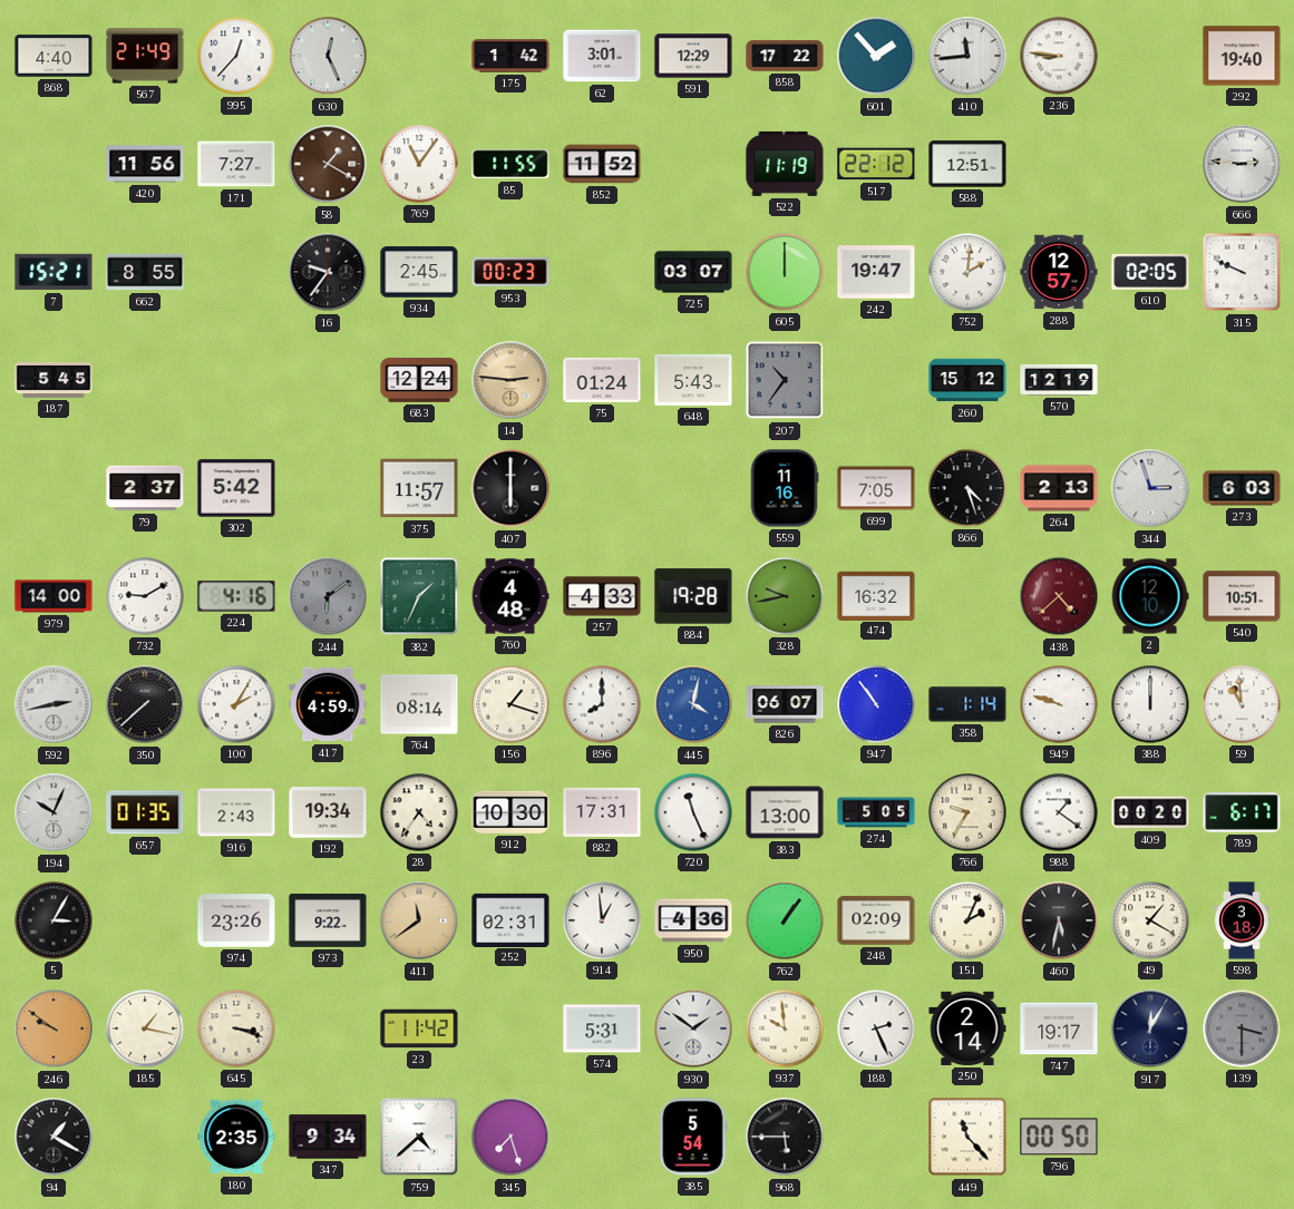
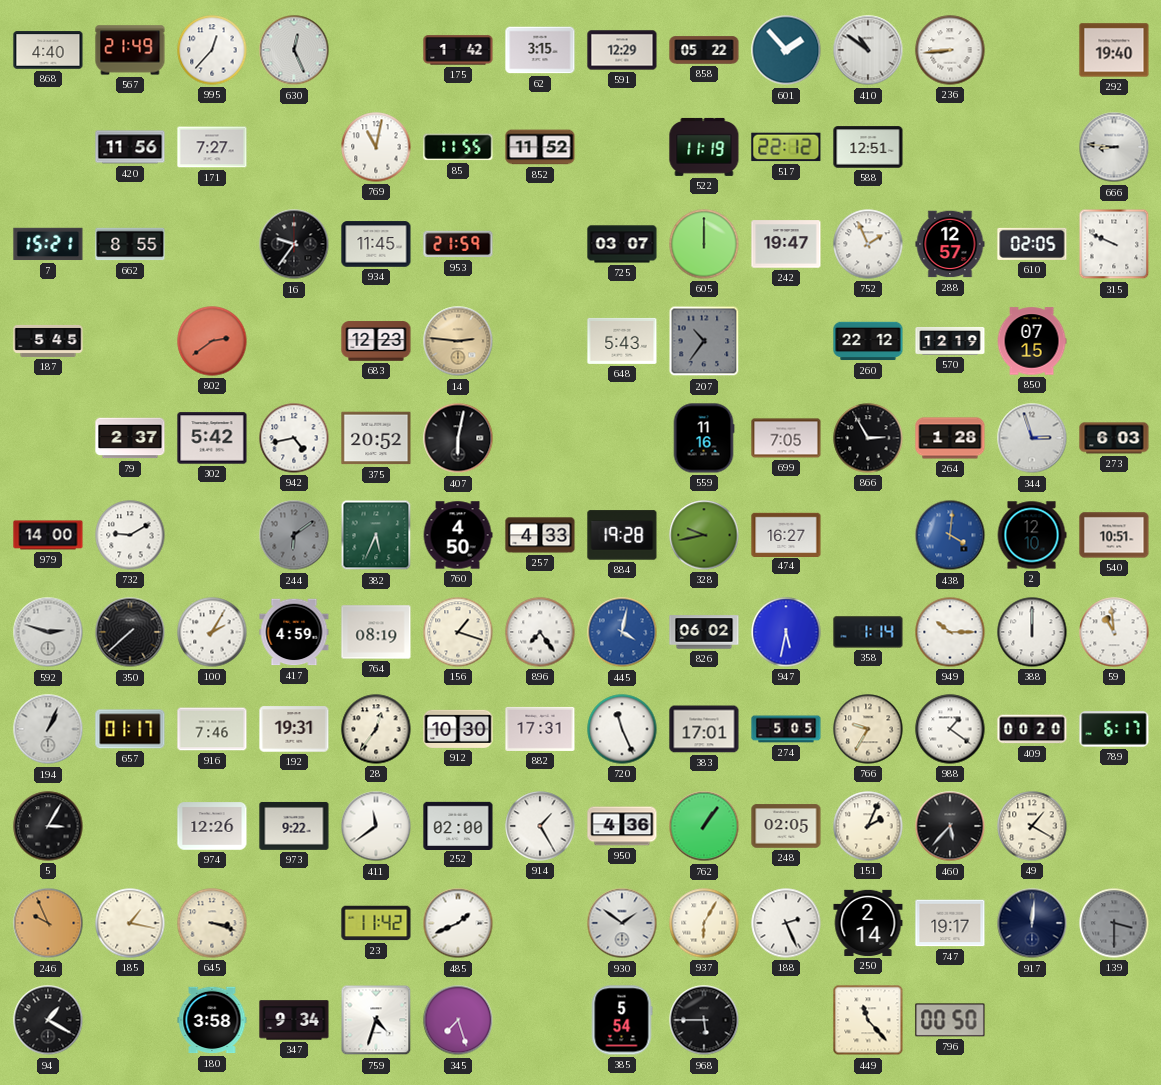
62: 3:01 -> 3:15 (540, 50)
858: 17:22 -> 05:22 (704, 50)
410: 11:44 -> 10:51 (868, 50)
236: 8:46 -> 8:44 (950, 50)
58: 1:20 -> none (328, 164)
769: 11:06 -> 11:02 (376, 147)
666: 2:46 -> 8:46 (1114, 147)
934: 2:45 -> 11:45 (376, 244)
953: 00:23 -> 21:59 (458, 244)
752: 2:01 -> 1:56 (868, 244)
802: none -> 2:39 (212, 341)
683: 12:24 -> 12:23 (376, 341)
75: 01:24 -> none (602, 380)
260: 15:12 -> 22:12 (868, 341)
850: none -> 07:15 (1032, 341)
942: none -> 4:43 (294, 438)
375: 11:57 -> 20:52 (376, 438)
407: 6:00 -> 6:02 (458, 438)
866: 4:27 -> 2:55 (868, 438)
264: 2:13 -> 1:28 (950, 438)
224: 4:16 -> none (236, 596)
382: 1:34 -> 5:34 (376, 535)
760: 4:48 -> 4:50 (458, 535)
474: 16:32 -> 16:27 (786, 534)
438: 4:38 -> 4:01 (950, 535)
438 dial: burgundy -> blue (950, 535)
592: 2:43 -> 2:48 (48, 632)
764: 08:14 -> 08:19 (376, 632)
896: 8:00 -> 7:24 (540, 632)
826: 06:07 -> 06:02 (704, 632)
947: 10:54 -> 5:32 (786, 632)
949: 9:48 -> 10:15 (950, 632)
194: 10:04 -> 1:04 (48, 729)
657: 01:35 -> 01:17 (130, 729)
916: 2:43 -> 7:46 (212, 729)
192: 19:34 -> 19:31 (294, 729)
28: 4:36 -> 12:36 (376, 729)
383: 13:00 -> 17:01 (704, 729)
974: 23:26 -> 12:26 (212, 826)
411 dial: champagne -> white (376, 826)
252: 02:31 -> 02:00 (458, 825)
914: 12:59 -> 1:25 (540, 826)
248: 02:09 -> 02:05 (786, 826)
460: 5:32 -> 5:37 (950, 826)
598: 3:18 -> none (1242, 920)
246: 9:51 -> 9:56 (48, 923)
485: none -> 1:41 (458, 923)
574: 5:31 -> none (602, 1028)
937: 9:59 -> 6:05 (704, 923)
917: 12:05 -> 12:01 (1032, 923)
180: 2:35 -> 3:58 (212, 1020)
759: 4:38 -> 4:33 (376, 1020)
